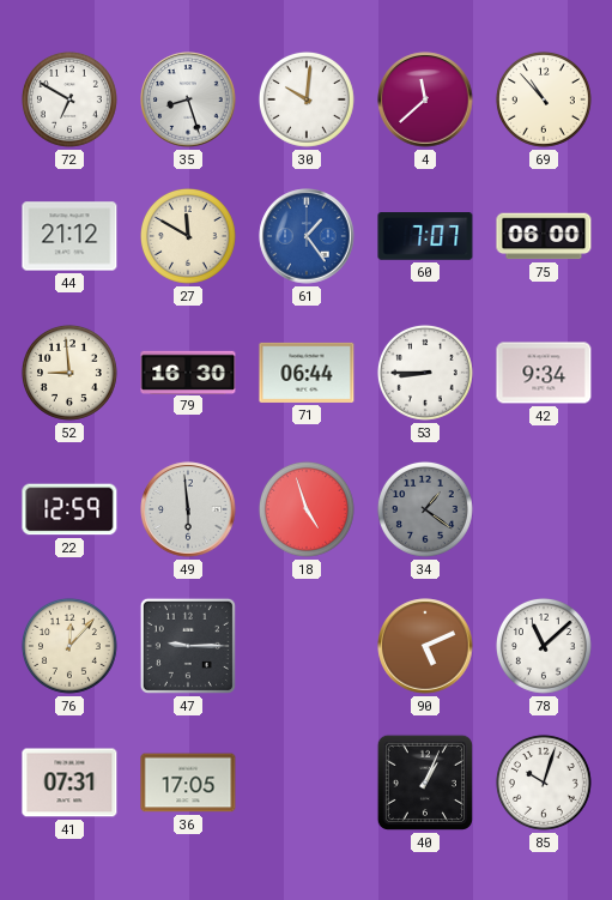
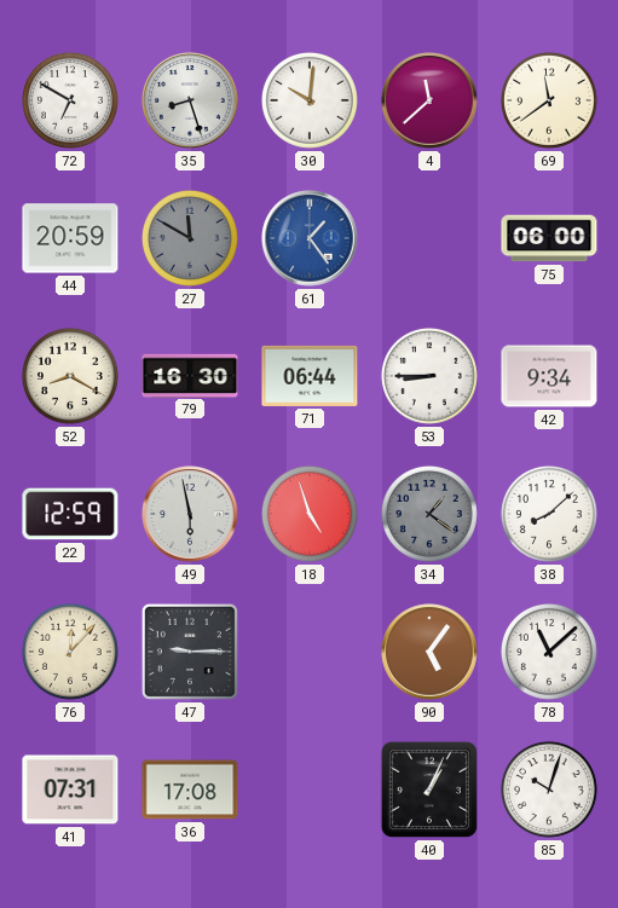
69: 10:53 -> 11:39 (549, 100)
44: 21:12 -> 20:59 (70, 238)
27 dial: cream -> grey (190, 238)
60: 7:07 -> none (425, 236)
52: 8:59 -> 8:20 (70, 376)
49: 5:59 -> 5:58 (190, 514)
38: none -> 8:08 (549, 514)
90: 5:11 -> 5:06 (429, 652)
36: 17:05 -> 17:08 (190, 790)
